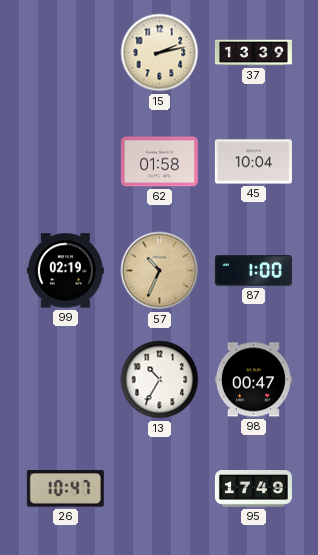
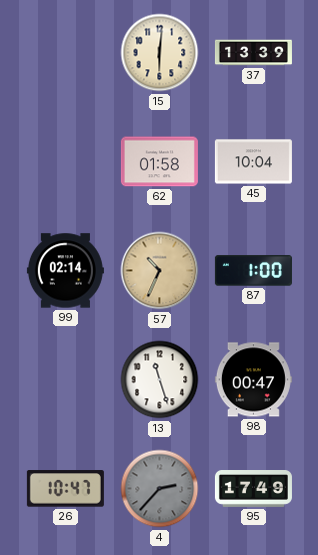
15: 2:13 -> 6:01 (160, 53)
99: 02:19 -> 02:14 (65, 271)
13: 10:35 -> 11:27 (160, 380)
4: none -> 2:37 (160, 489)
